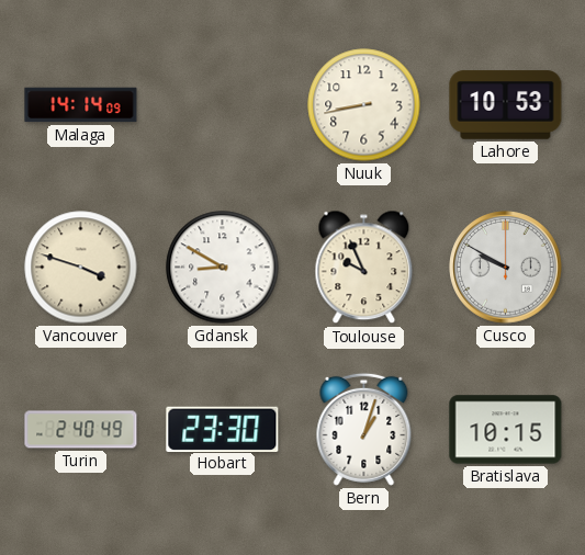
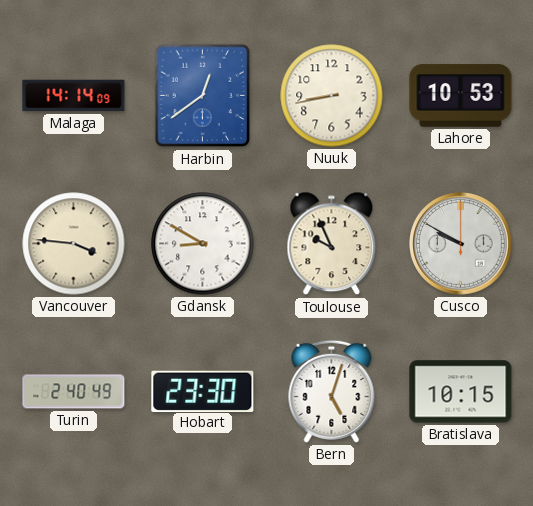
Harbin: none -> 12:39 (202, 96)
Vancouver: 3:48 -> 3:46 (74, 244)
Bern: 1:03 -> 5:03 (332, 391)
